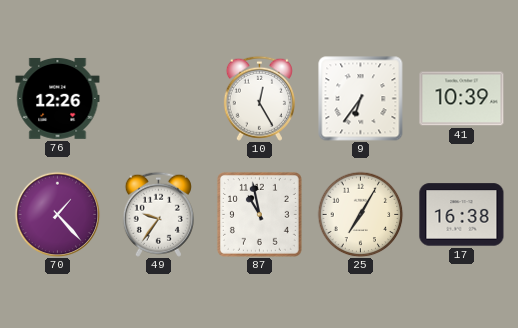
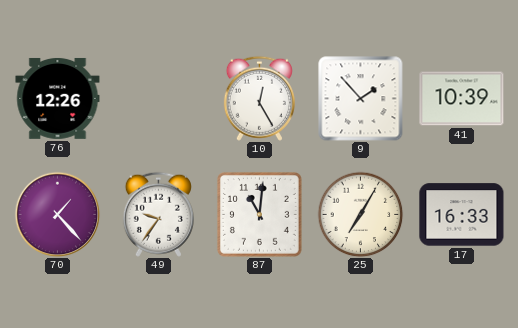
9: 6:36 -> 1:53 (361, 99)
87: 10:58 -> 11:01 (259, 214)
17: 16:38 -> 16:33 (462, 215)
